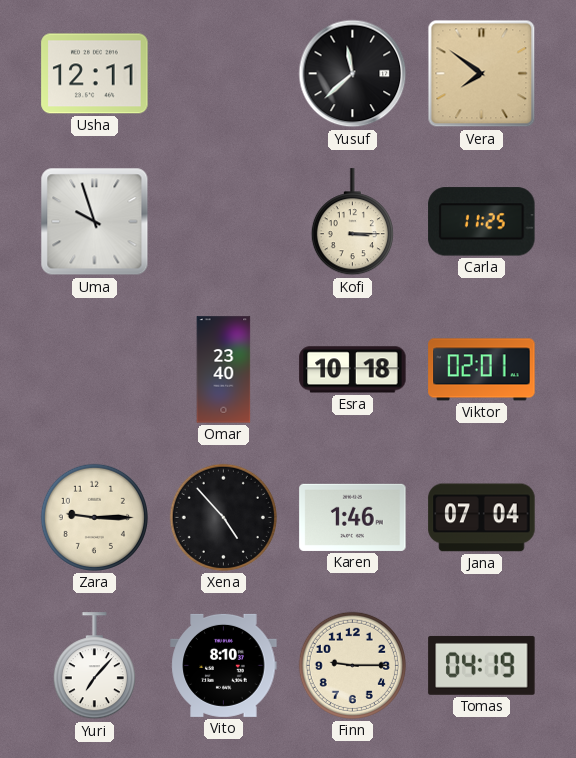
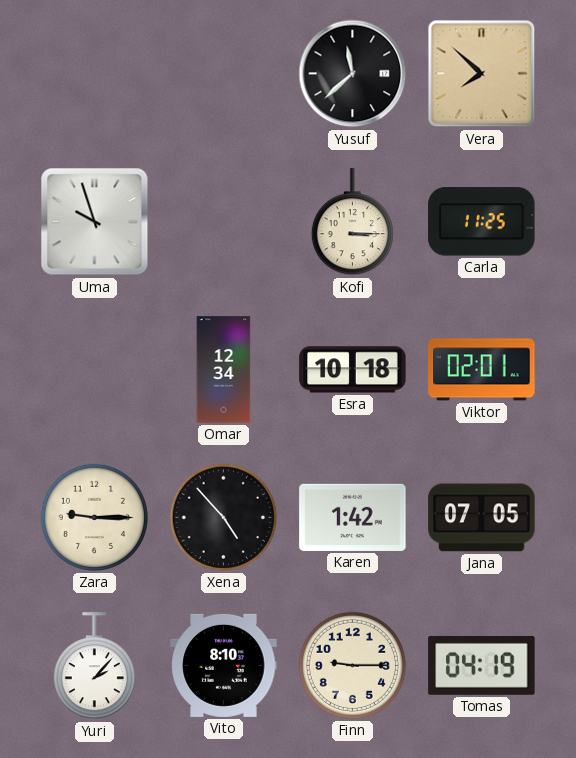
Usha: 12:11 -> none (95, 74)
Vera: 7:51 -> 7:52 (482, 74)
Omar: 23:40 -> 12:34 (224, 370)
Karen: 1:46 -> 1:42 (353, 517)
Jana: 07:04 -> 07:05 (482, 518)
Yuri: 7:07 -> 2:07 (94, 666)
